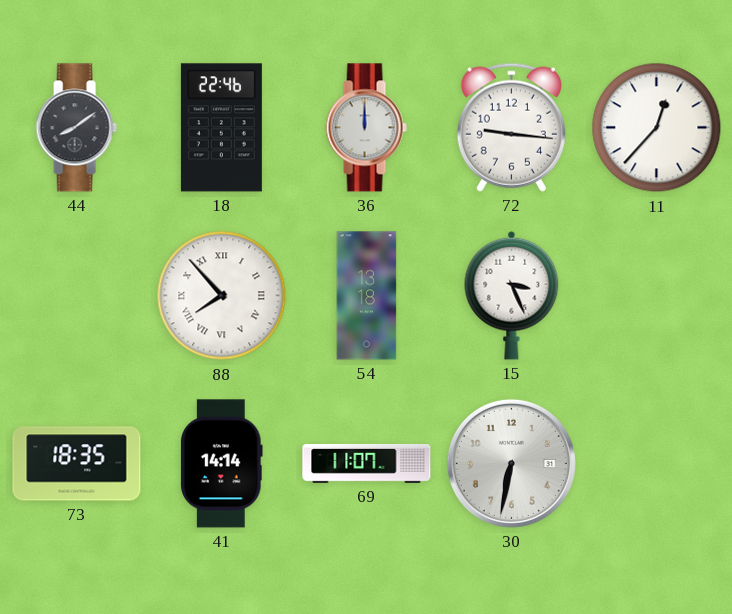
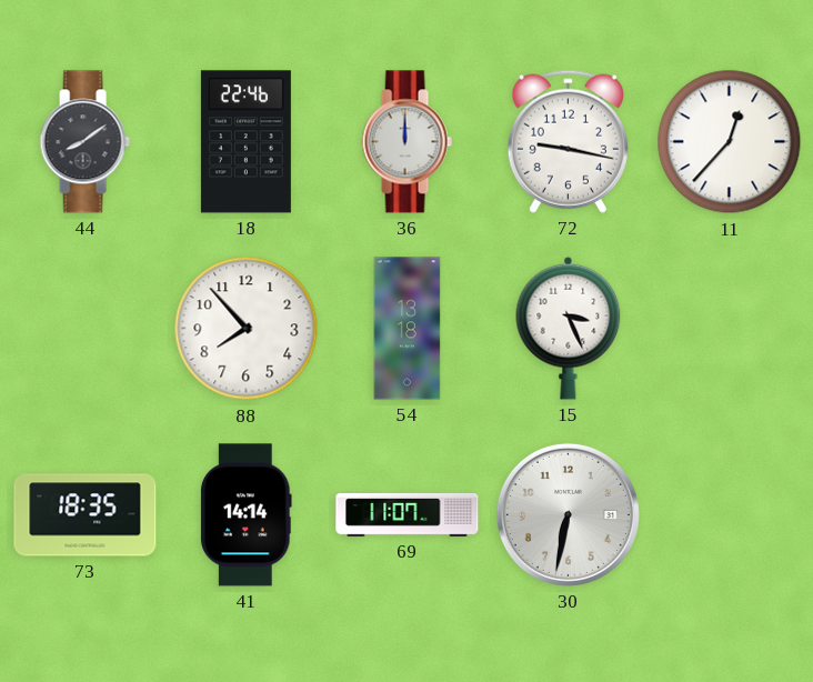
72: 9:16 -> 9:17 (568, 141)
88 numerals: Roman -> Arabic (247, 329)
